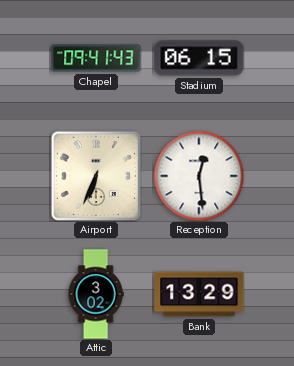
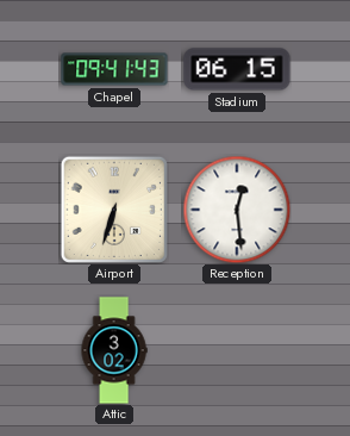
Airport: 6:34 -> 6:33 (114, 210)
Bank: 13:29 -> none (199, 294)
